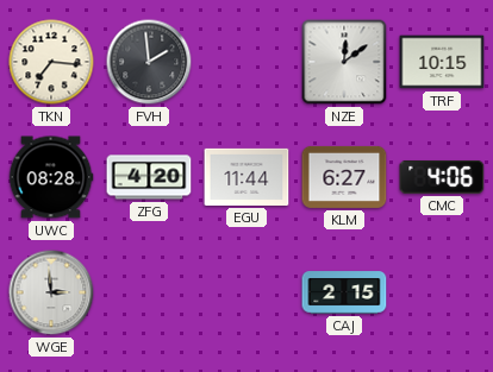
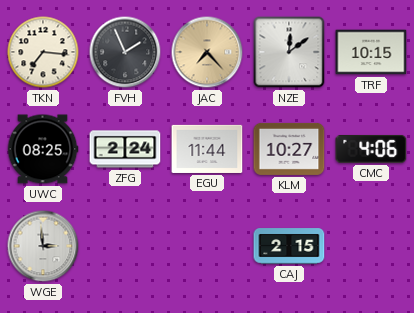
FVH: 1:59 -> 1:56 (125, 52)
JAC: none -> 7:23 (207, 52)
UWC: 08:28 -> 08:25 (43, 149)
ZFG: 4:20 -> 2:24 (125, 149)
KLM: 6:27 -> 10:27 (289, 149)
